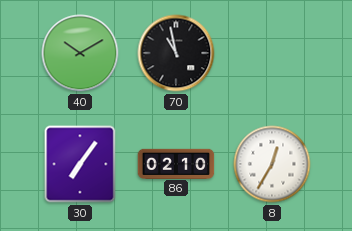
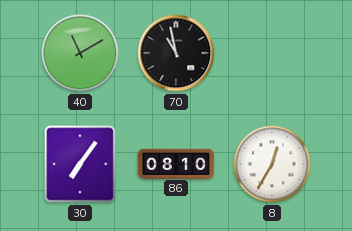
40: 10:10 -> 11:10 (80, 53)
86: 02:10 -> 08:10 (176, 163)
